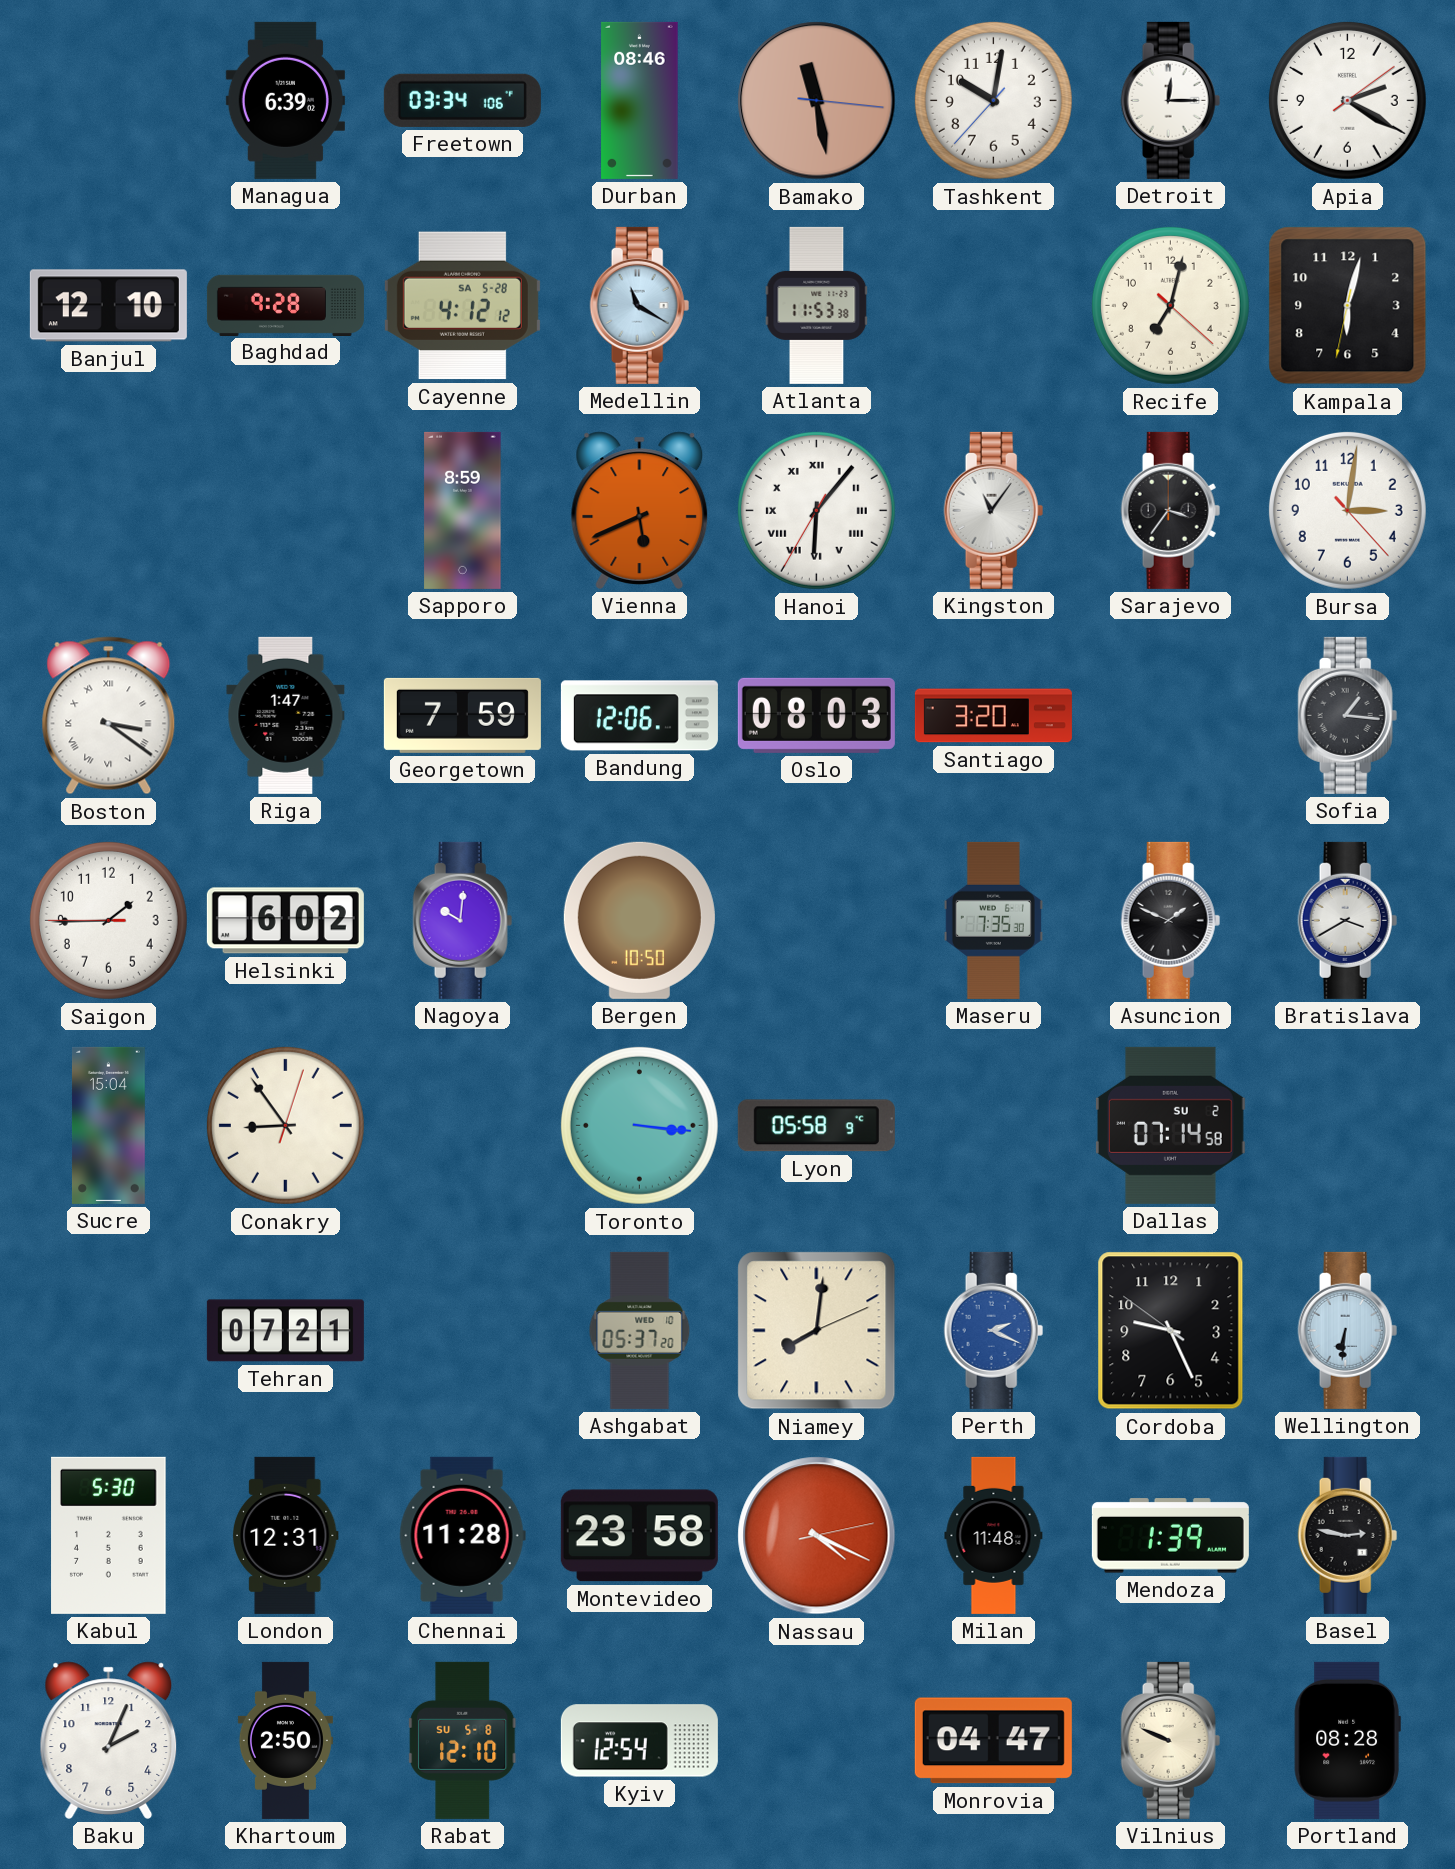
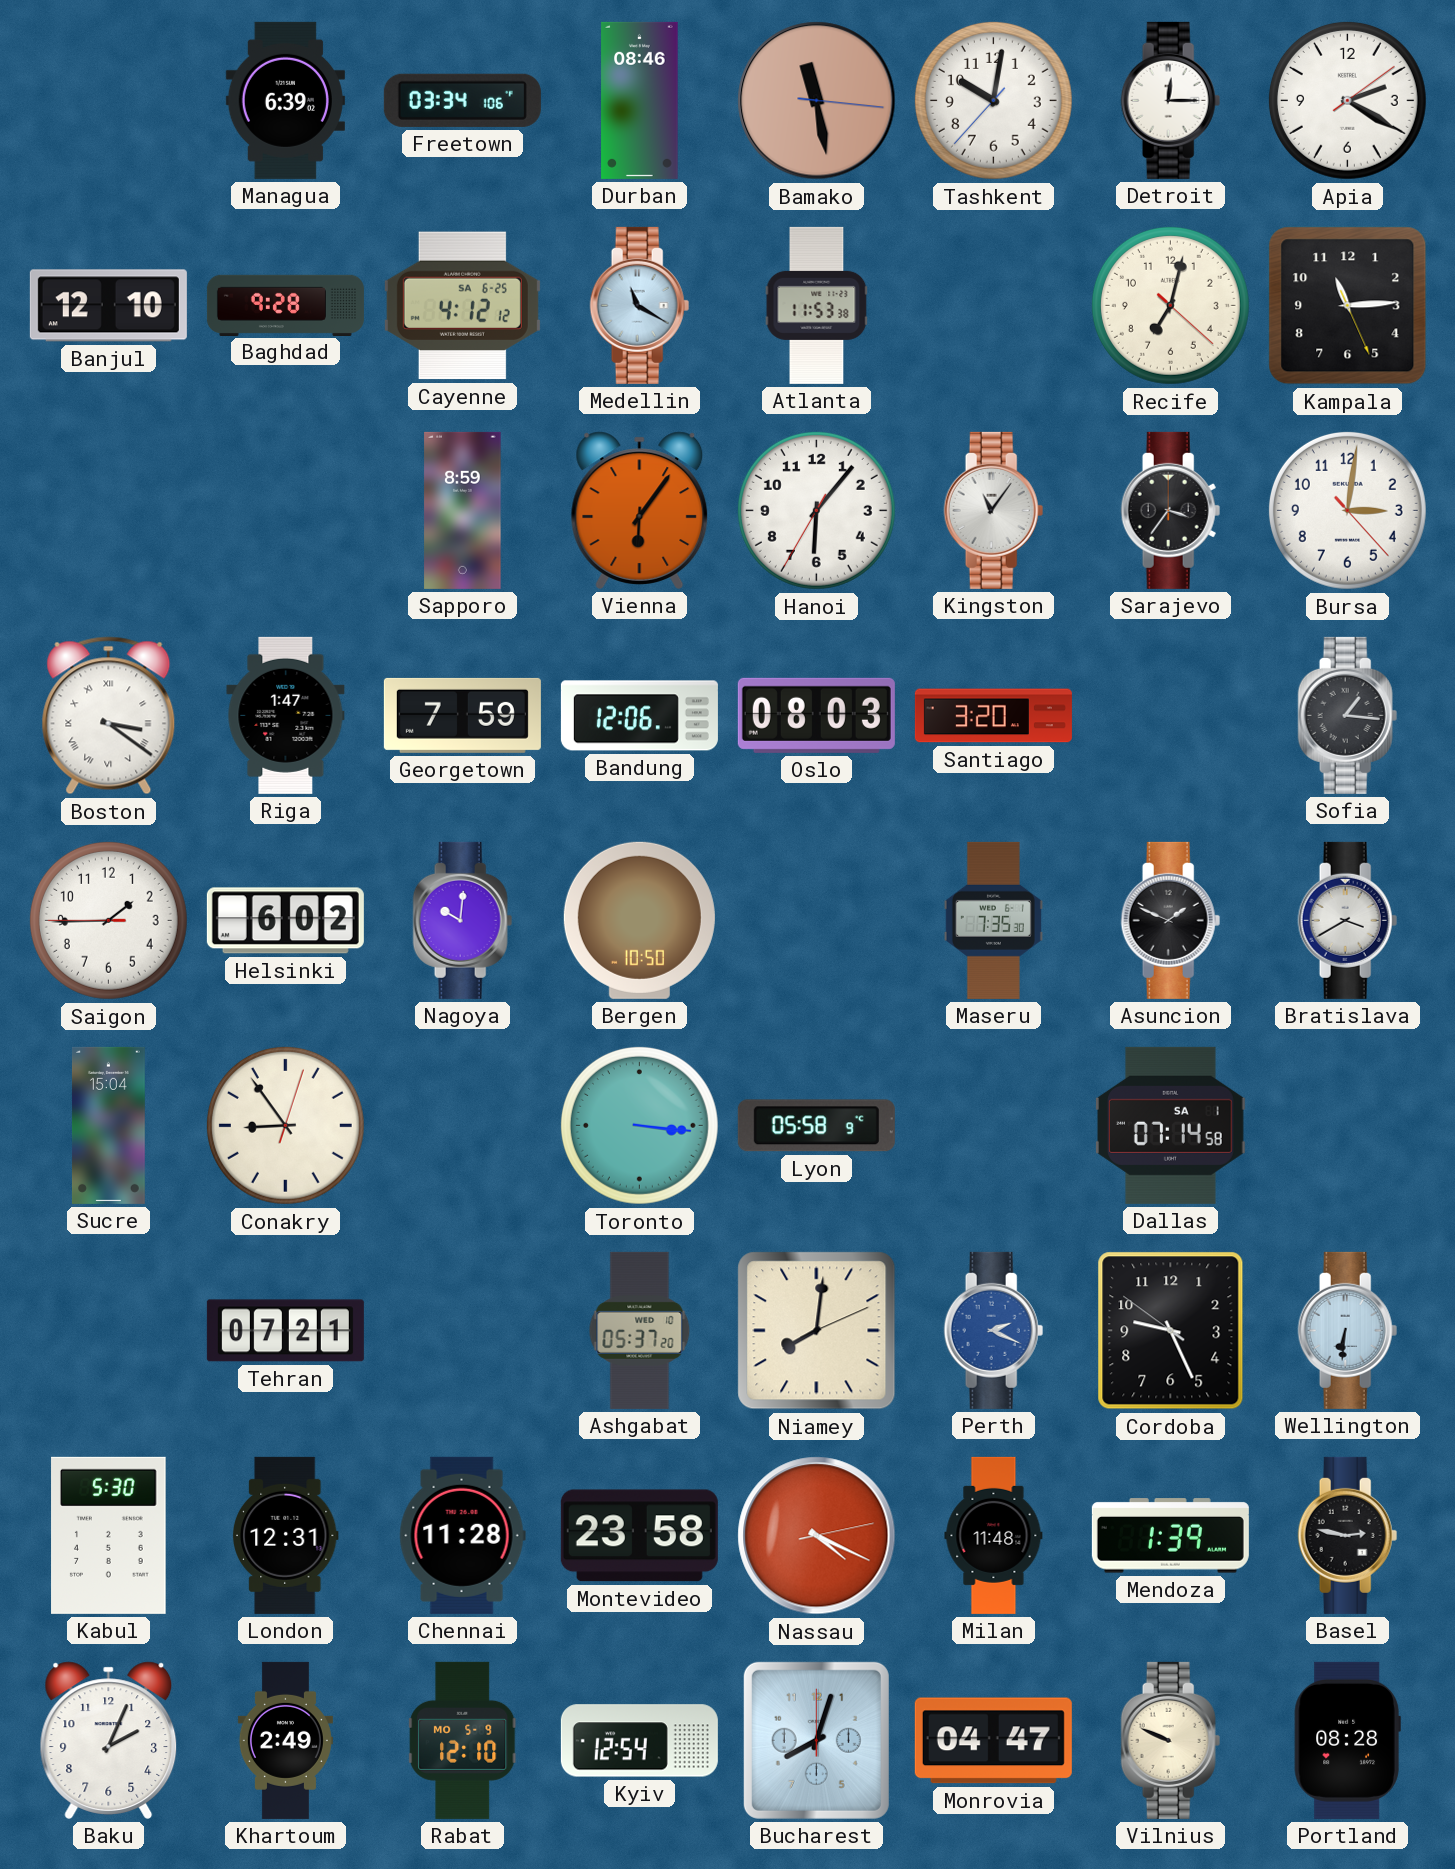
Cayenne date: SA 5-28 -> SA 6-25 (462, 306)
Kampala: 6:02 -> 11:14 (1348, 306)
Vienna: 5:41 -> 6:06 (640, 510)
Hanoi numerals: Roman -> Arabic (816, 510)
Dallas date: SU 2 -> SA 1 (1171, 1125)
Khartoum: 2:50 -> 2:49 (285, 1740)
Rabat date: SU 5-8 -> MO 5-9 (463, 1740)
Bucharest: none -> 8:03 (816, 1740)
